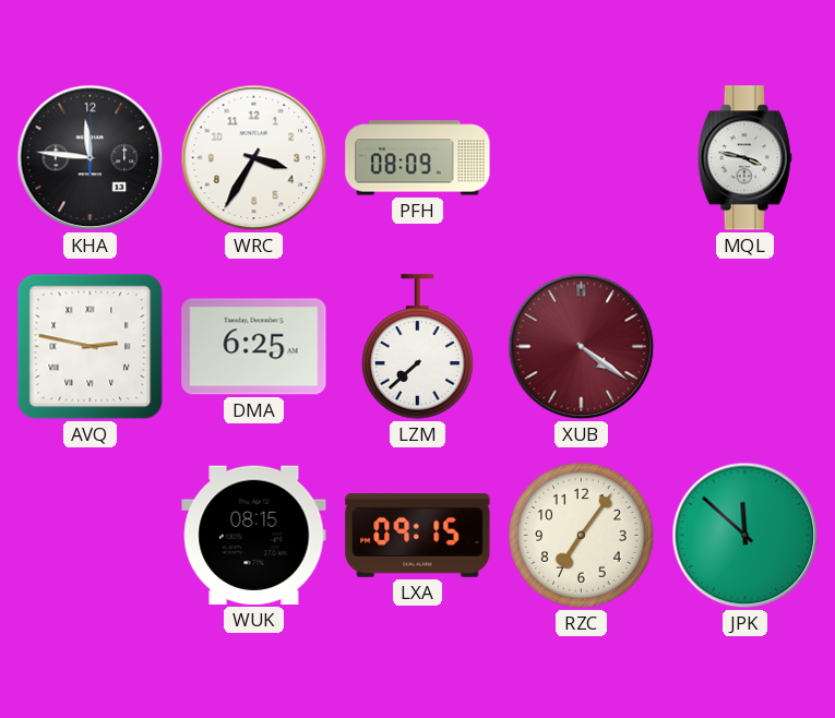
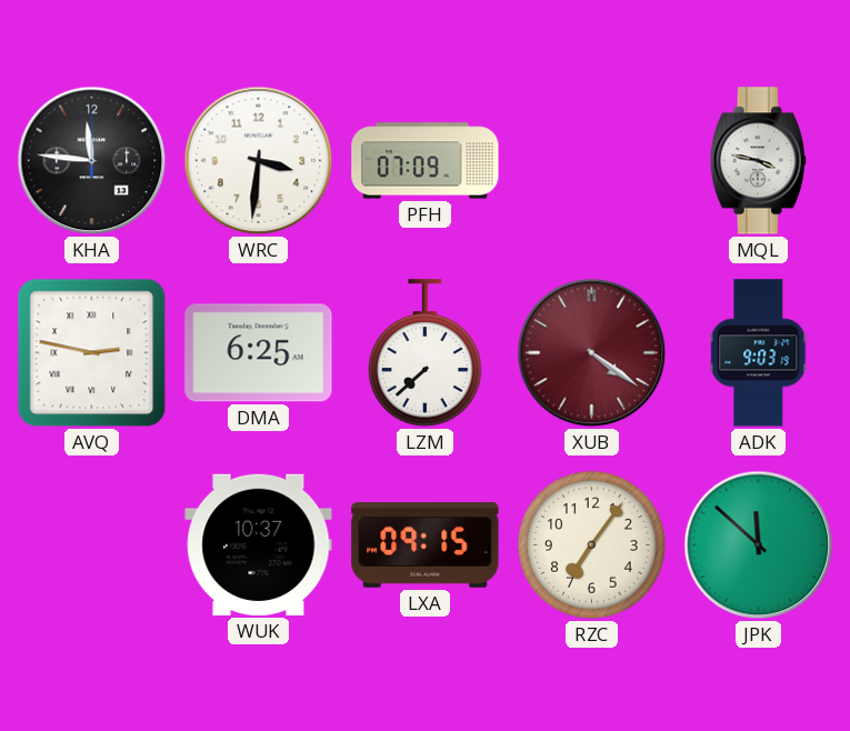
WRC: 3:35 -> 3:31 (259, 161)
PFH: 08:09 -> 07:09 (426, 161)
ADK: none -> 9:03 (759, 353)
WUK: 08:15 -> 10:37 (259, 544)
